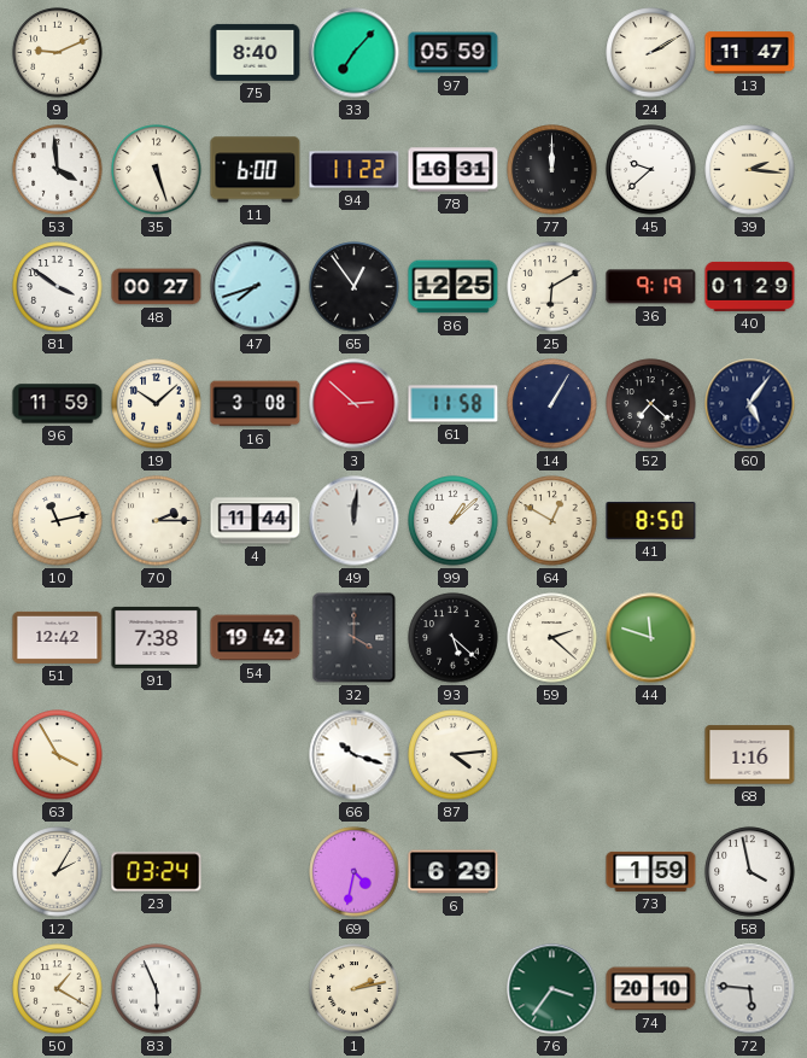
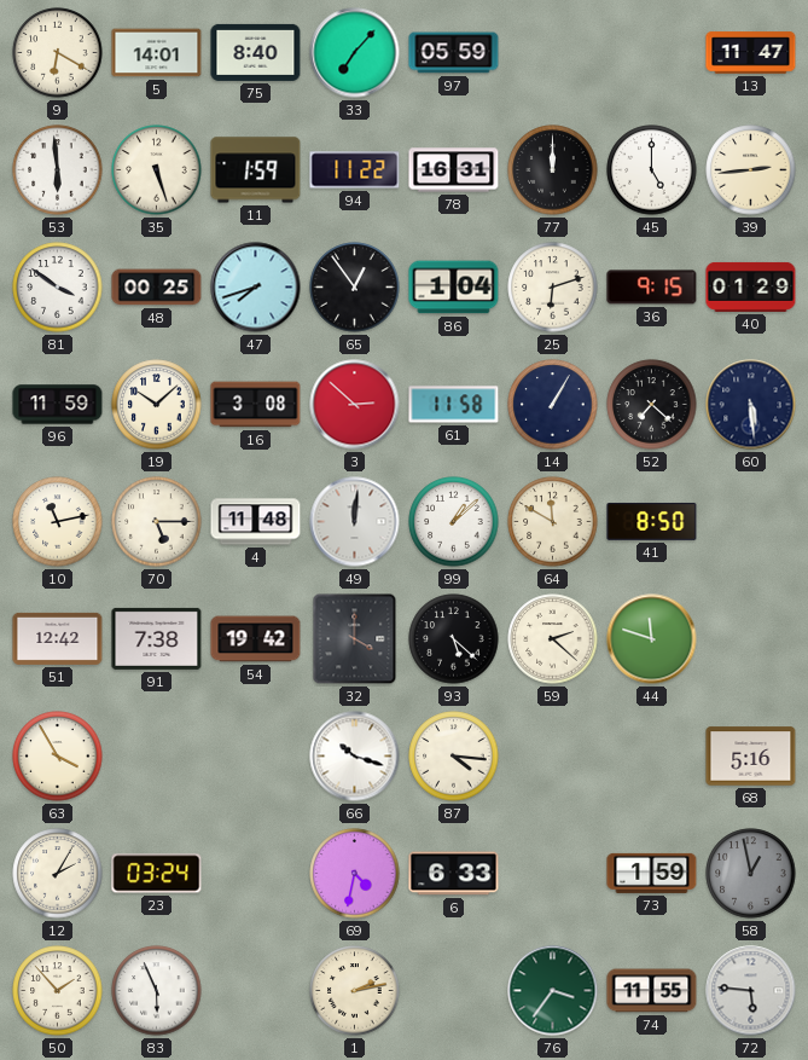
9: 9:11 -> 6:20 (58, 53)
5: none -> 14:01 (157, 53)
24: 2:10 -> none (651, 53)
53: 3:59 -> 5:59 (58, 170)
11: 6:00 -> 1:59 (256, 170)
45: 9:38 -> 5:00 (652, 170)
39: 2:16 -> 2:44 (751, 170)
48: 00:27 -> 00:25 (157, 288)
86: 12:25 -> 1:04 (454, 288)
25: 6:10 -> 6:12 (553, 288)
36: 9:19 -> 9:15 (652, 288)
60: 5:06 -> 5:29 (751, 405)
70: 2:15 -> 5:15 (157, 522)
4: 11:44 -> 11:48 (256, 522)
64: 12:50 -> 11:50 (553, 522)
87: 4:14 -> 4:16 (454, 757)
68: 1:16 -> 5:16 (751, 757)
6: 6:29 -> 6:33 (454, 874)
58: 3:58 -> 12:58 (751, 874)
58 dial: white -> grey (751, 874)
50: 1:20 -> 1:53 (58, 991)
74: 20:10 -> 11:55 (652, 991)
